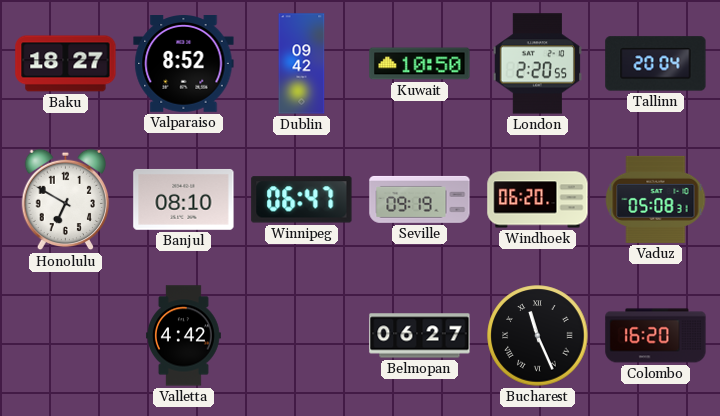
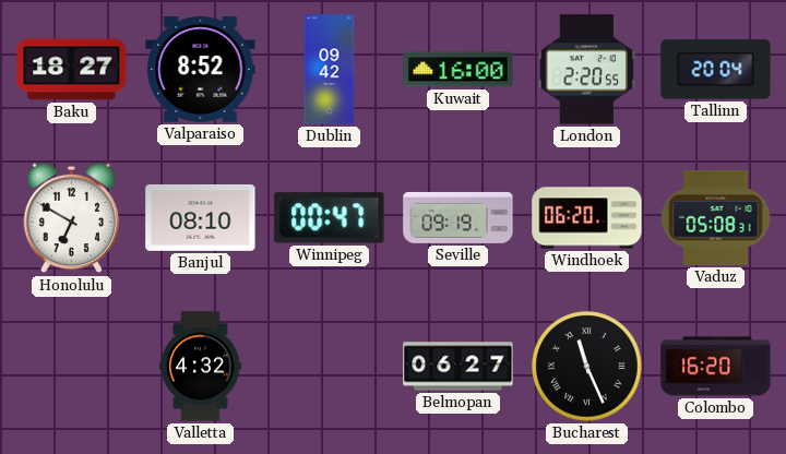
Kuwait: 10:50 -> 16:00 (458, 70)
Winnipeg: 06:47 -> 00:47 (330, 218)
Valletta: 4:42 -> 4:32 (200, 367)
